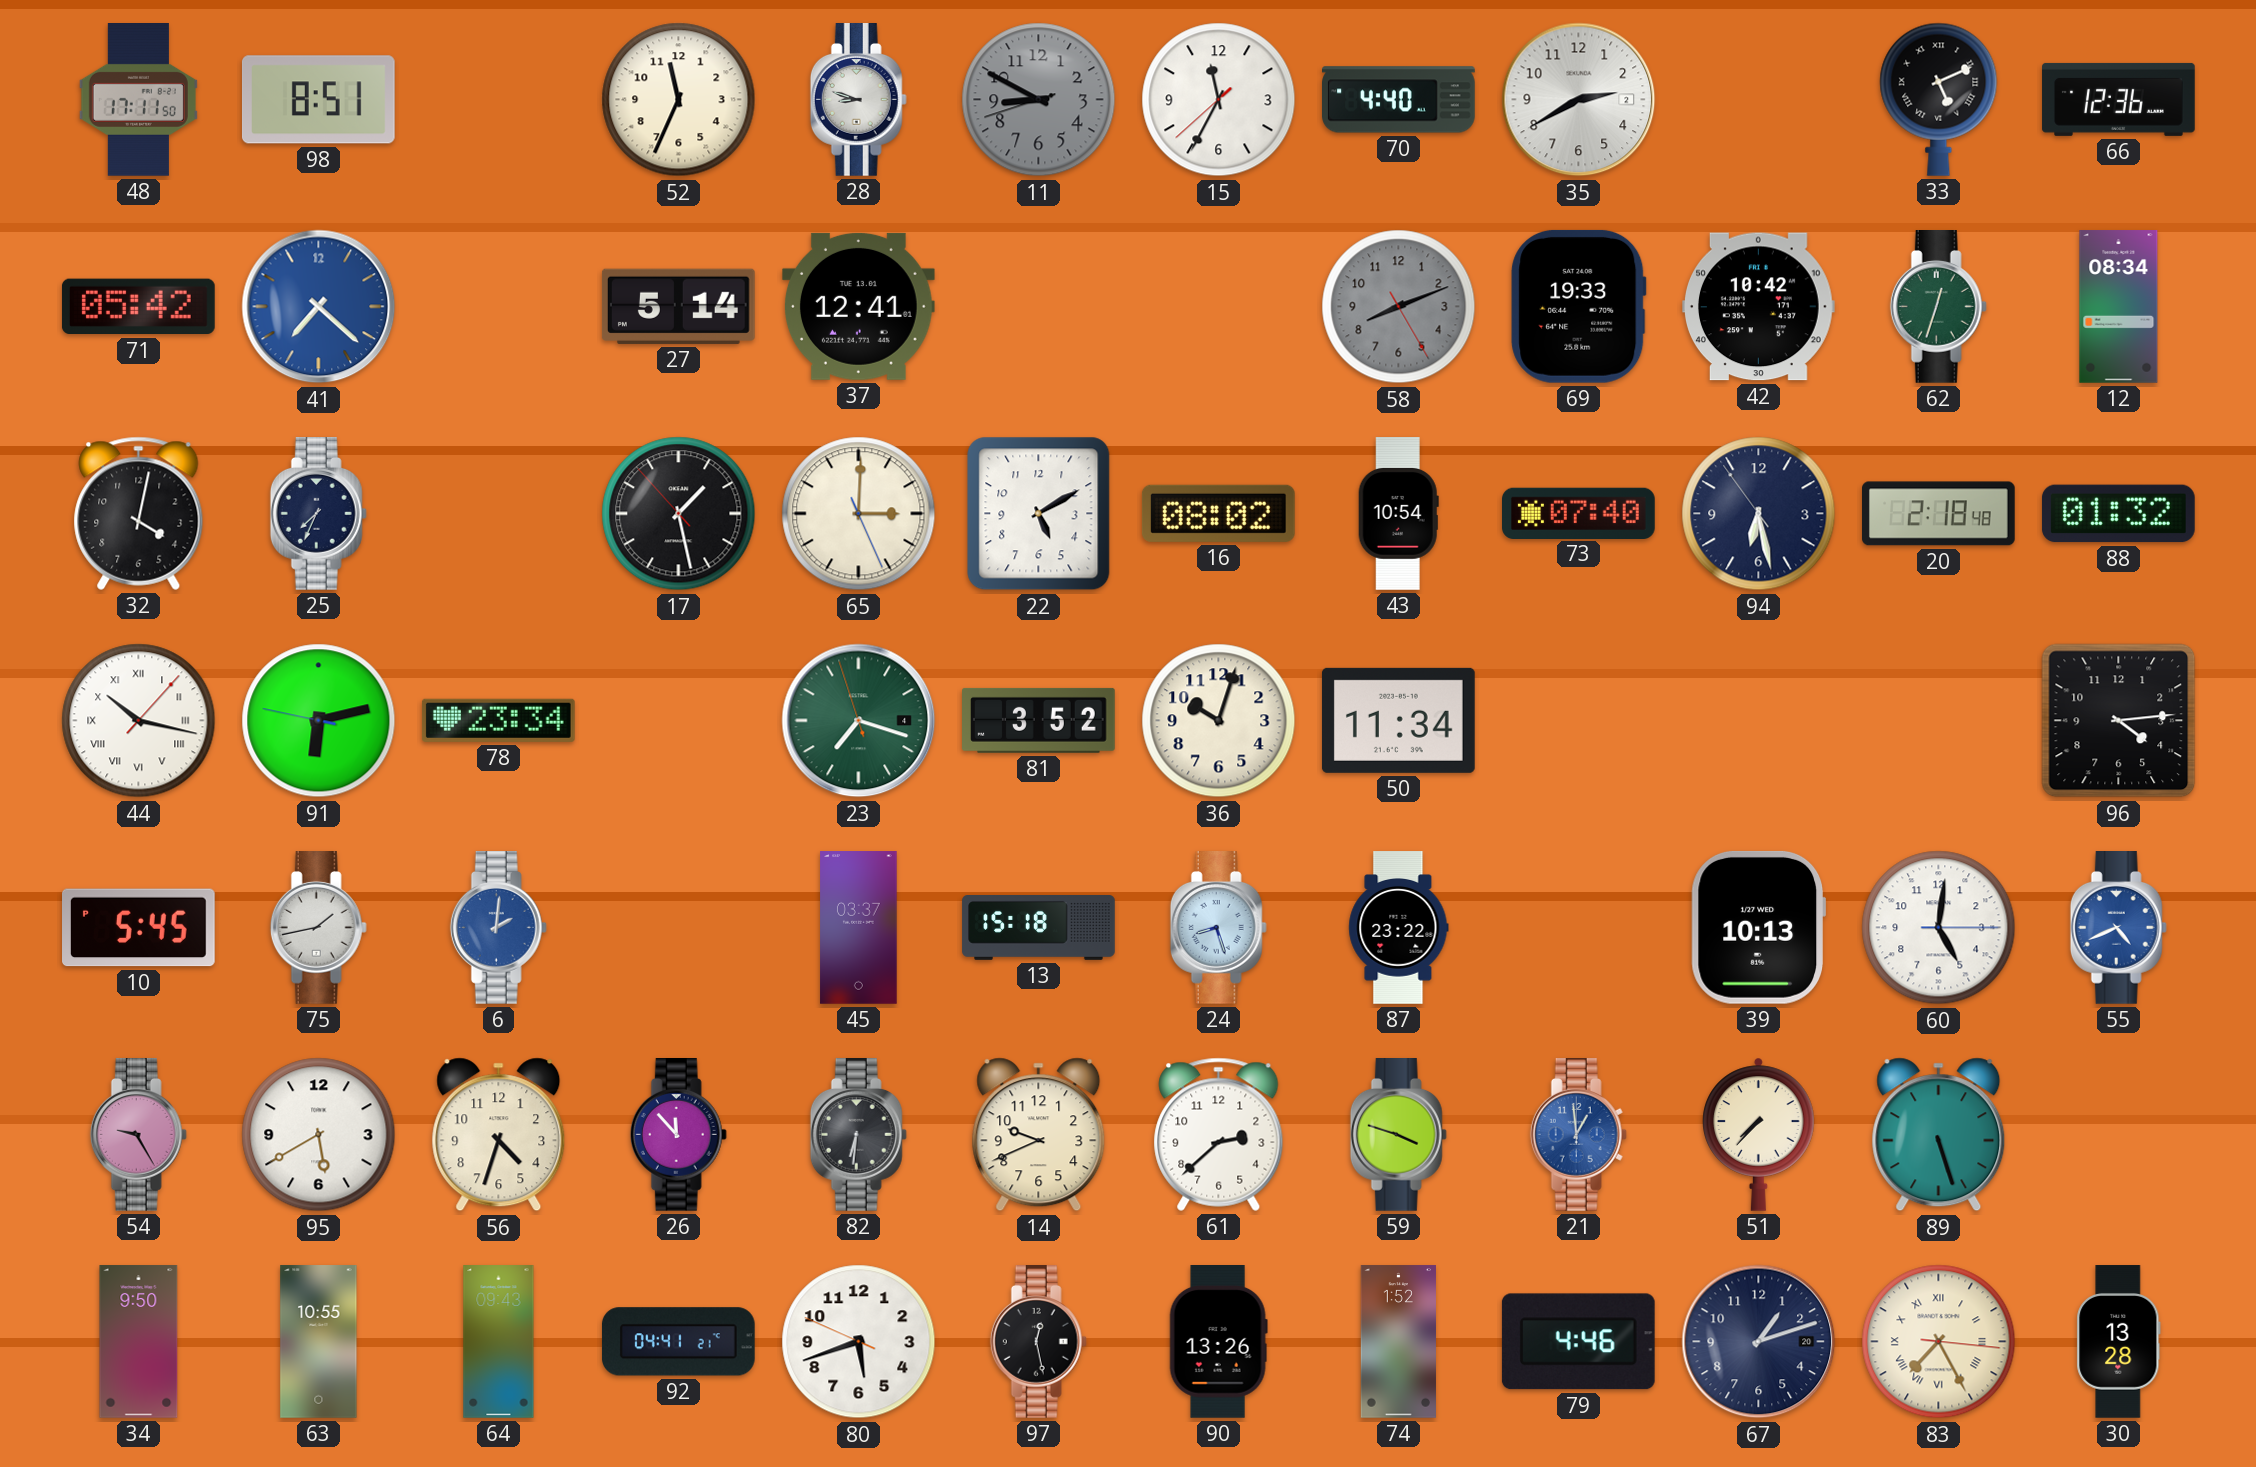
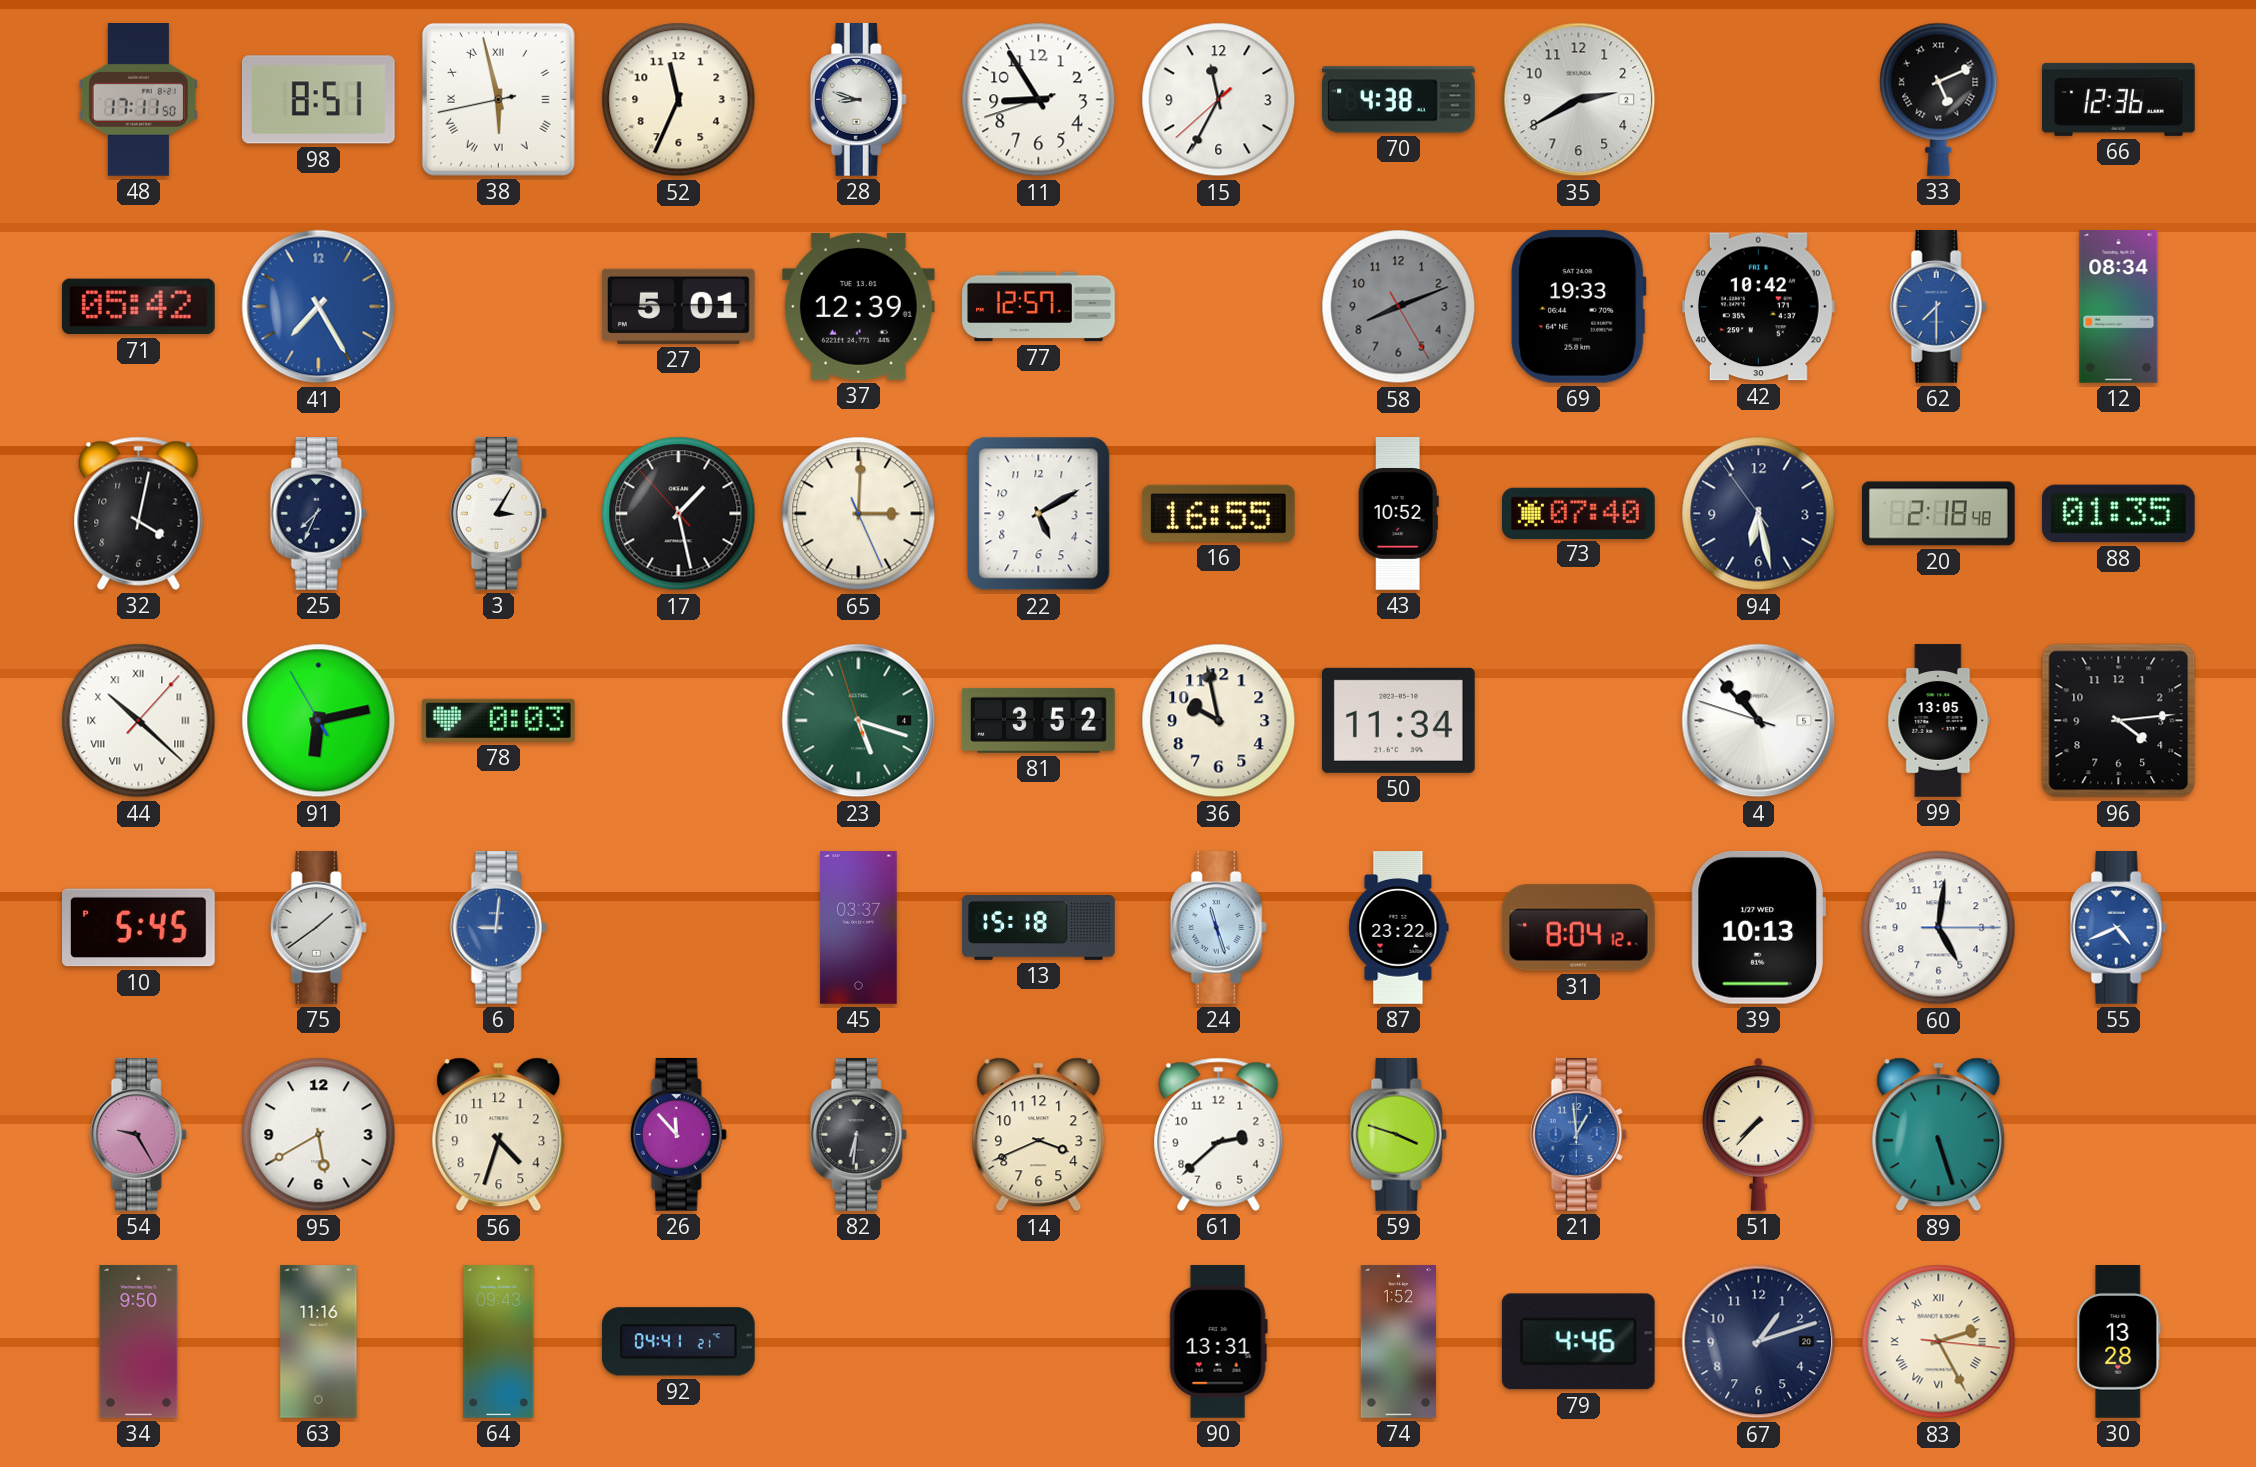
38: none -> 5:57 (498, 99)
11: 8:49 -> 8:54 (1039, 100)
11 dial: grey -> white (1039, 100)
70: 4:40 -> 4:38 (1399, 100)
41: 7:22 -> 7:25 (319, 307)
27: 5:14 -> 5:01 (678, 306)
37: 12:41 -> 12:39 (858, 306)
77: none -> 12:57 (1039, 307)
62: 12:33 -> 7:30 (1938, 307)
62 dial: green -> blue (1938, 307)
3: none -> 3:05 (498, 514)
16: 08:02 -> 16:55 (1218, 513)
43: 10:54 -> 10:52 (1398, 514)
88: 01:32 -> 01:35 (2118, 514)
44: 10:17 -> 10:22 (139, 721)
91: 6:12:47 -> 6:12:55 (319, 721)
78: 23:34 -> 0:03 (498, 720)
23: 7:17 -> 5:17 (859, 721)
36: 10:03 -> 9:58 (1219, 721)
4: none -> 10:52 (1759, 721)
99: none -> 13:05 (1939, 721)
75: 1:43 -> 1:39 (318, 928)
6: 2:01 -> 9:01 (498, 928)
24: 8:27 -> 11:27 (1218, 928)
31: none -> 8:04 (1578, 928)
14: 9:41 -> 3:41 (1039, 1135)
63: 10:55 -> 11:16 (319, 1342)
80: 5:41 -> none (859, 1342)
97: 12:28 -> none (1038, 1342)
90: 13:26 -> 13:31 (1218, 1342)
83: 7:25 -> 2:25 (1939, 1342)
